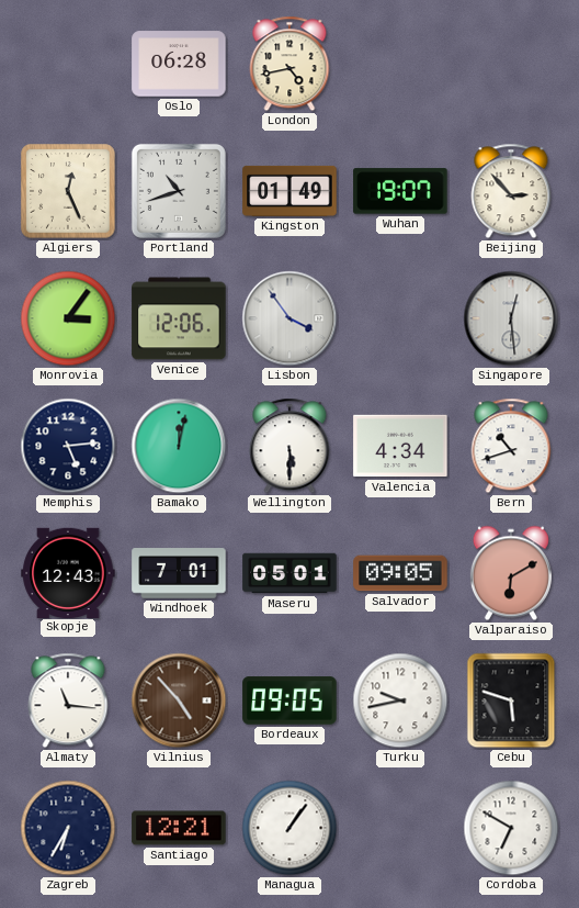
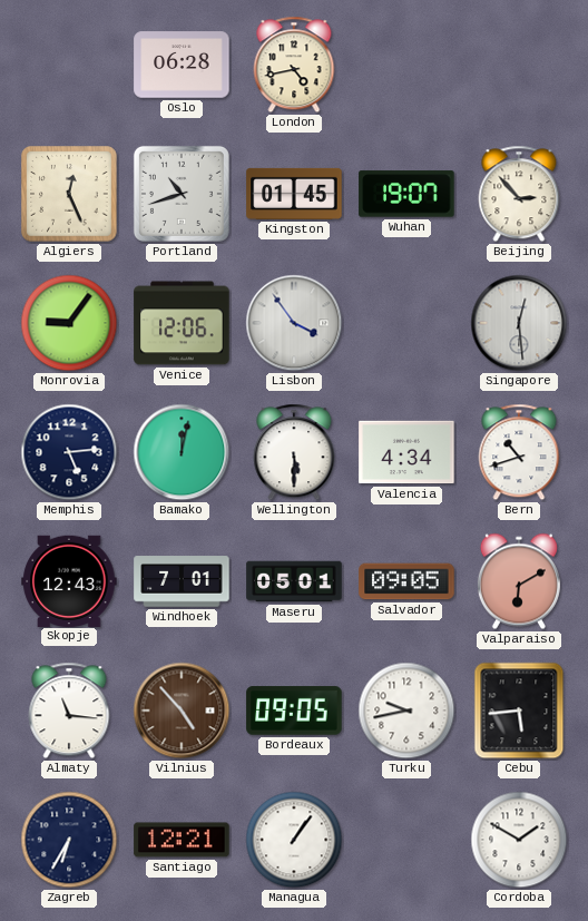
Kingston: 01:49 -> 01:45 (294, 194)
Monrovia: 3:06 -> 9:06 (69, 323)
Cebu: 5:48 -> 5:44 (519, 711)
Cordoba: 6:50 -> 1:50 (519, 840)
